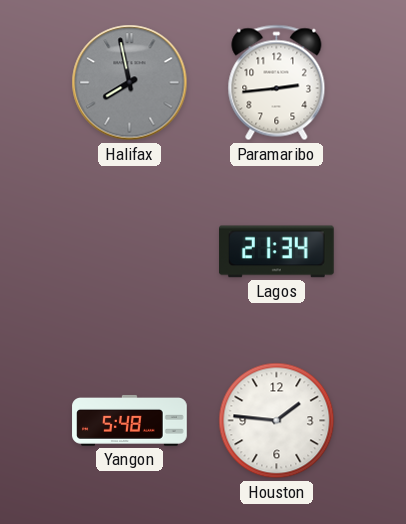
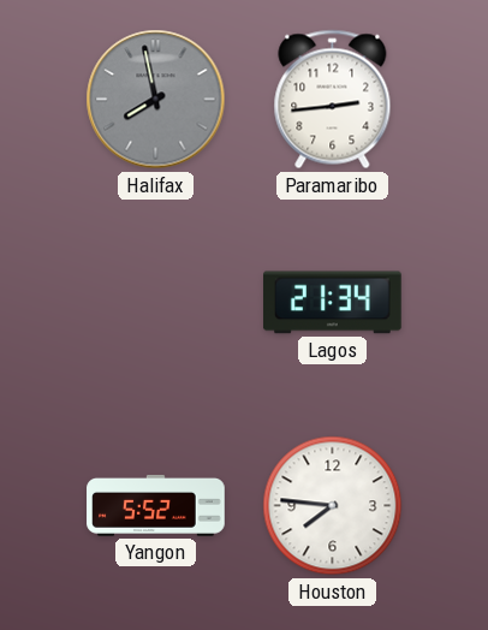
Yangon: 5:48 -> 5:52 (156, 505)
Houston: 1:46 -> 7:46 (333, 506)
